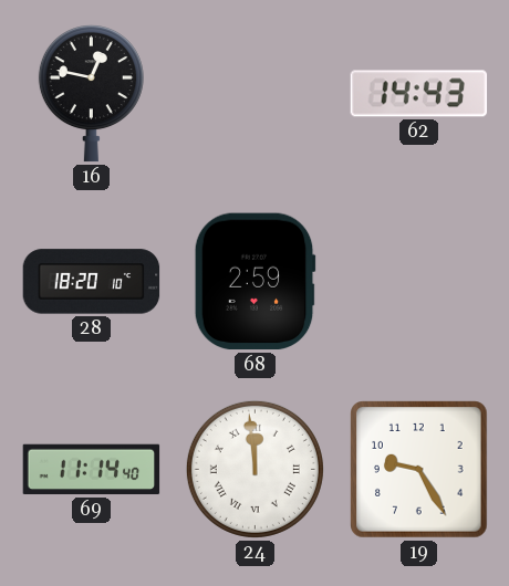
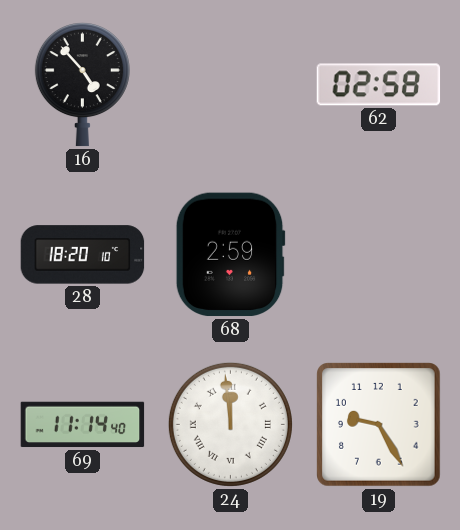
16: 12:47 -> 4:53 (82, 85)
62: 14:43 -> 02:58 (379, 85)
